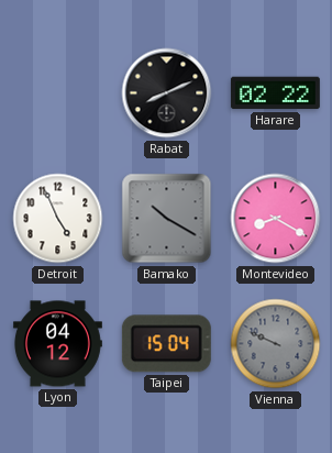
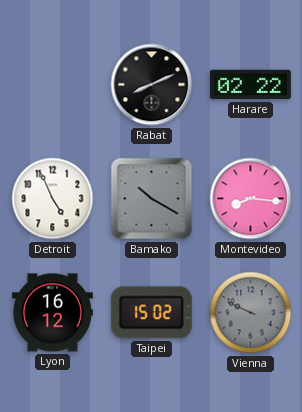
Montevideo: 8:20 -> 8:16 (251, 199)
Lyon: 04:12 -> 16:12 (52, 313)
Taipei: 15:04 -> 15:02 (151, 313)
